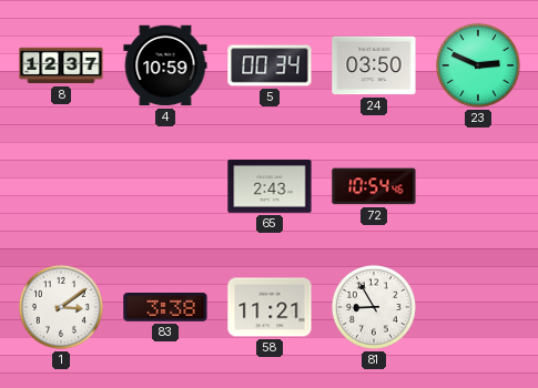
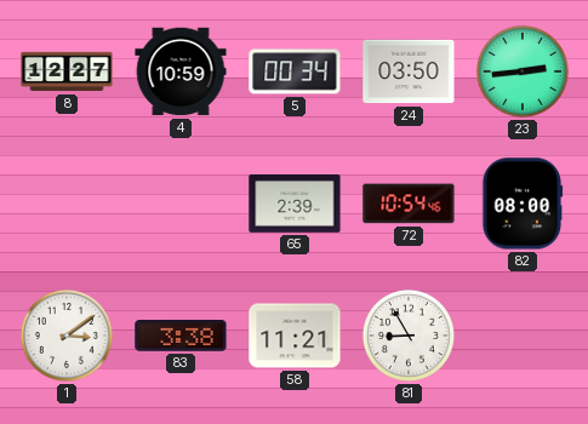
8: 12:37 -> 12:27 (67, 71)
23: 2:49 -> 2:44 (523, 71)
65: 2:43 -> 2:39 (295, 204)
82: none -> 08:00 (523, 204)
